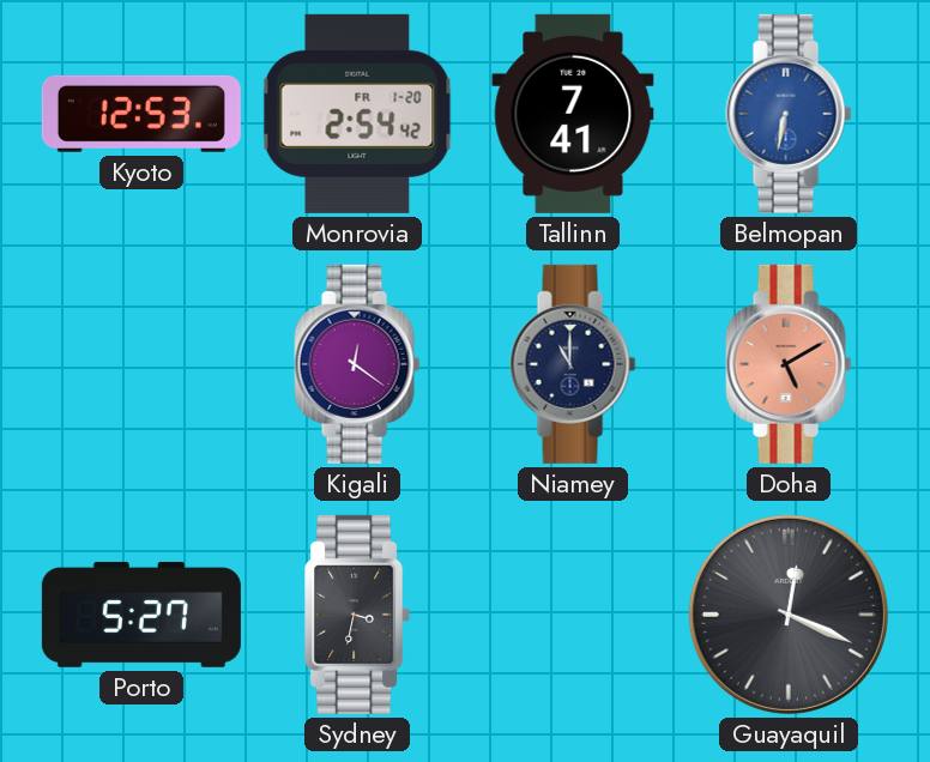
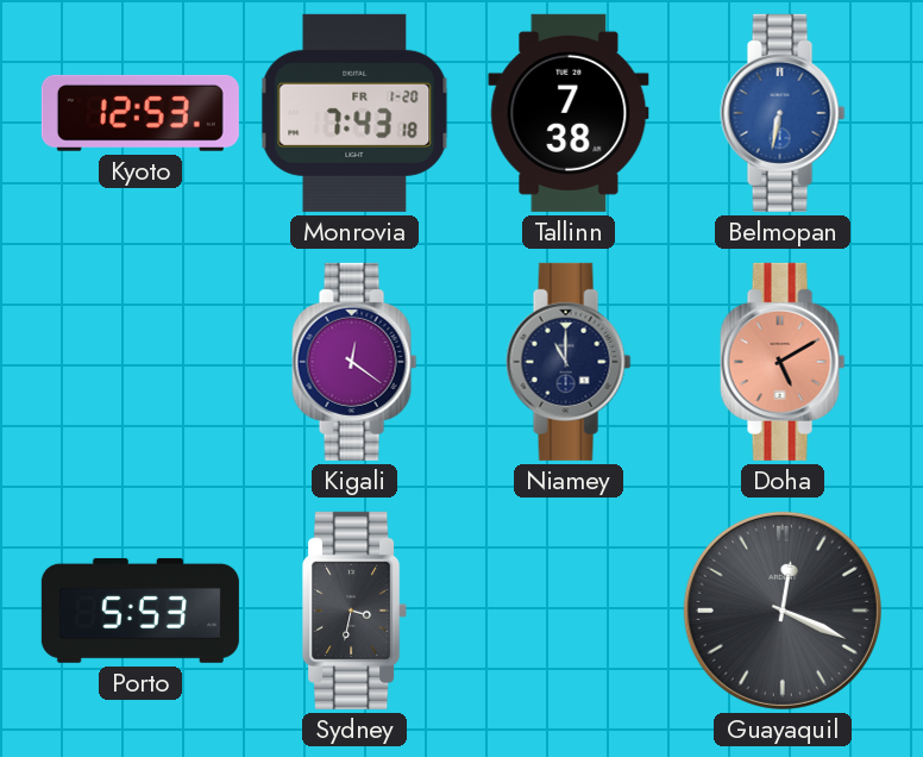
Monrovia: 2:54 -> 7:43 (354, 113)
Tallinn: 7:41 -> 7:38 (569, 113)
Porto: 5:27 -> 5:53 (140, 611)
